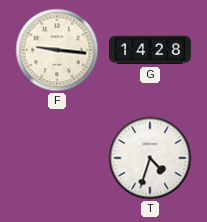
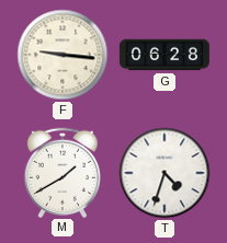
G: 14:28 -> 06:28 (164, 55)
M: none -> 1:40 (61, 172)
